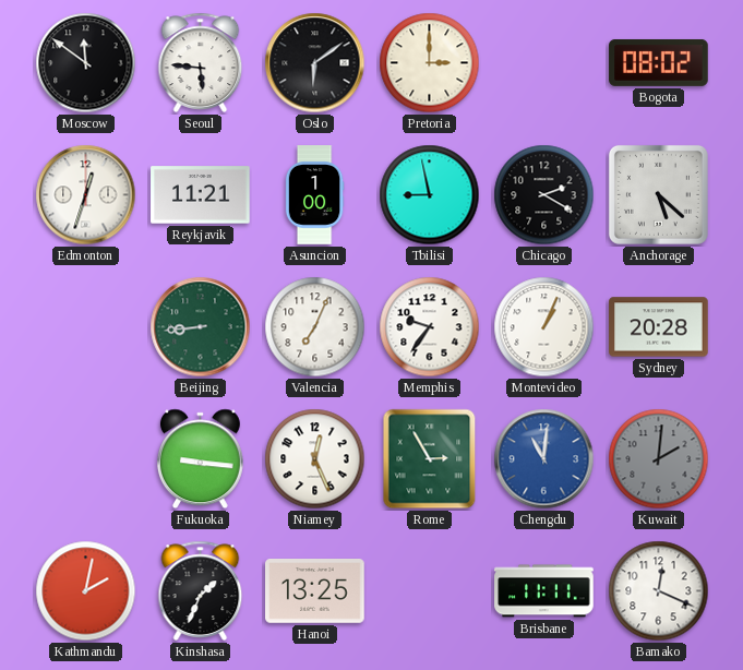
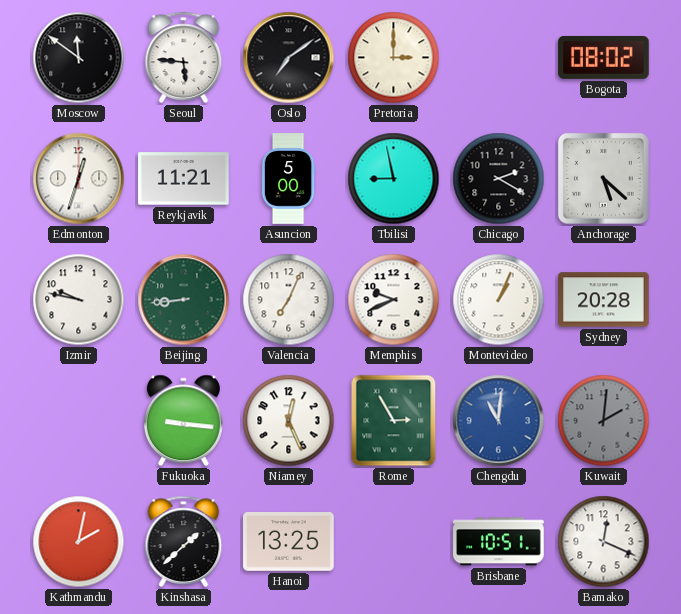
Oslo: 6:09 -> 7:09 (289, 58)
Asuncion: 1:00 -> 5:00 (288, 179)
Izmir: none -> 9:47 (79, 300)
Memphis: 9:36 -> 9:41 (394, 300)
Kinshasa: 1:34 -> 1:38 (184, 541)
Brisbane: 11:11 -> 10:51 (499, 542)
